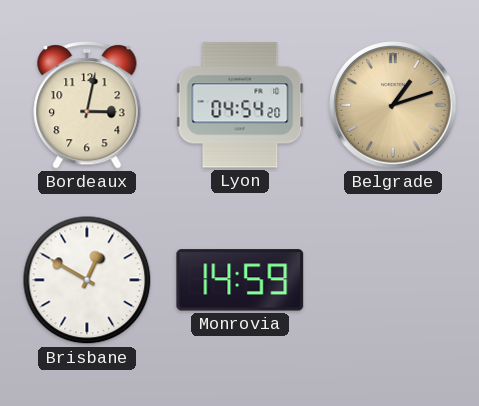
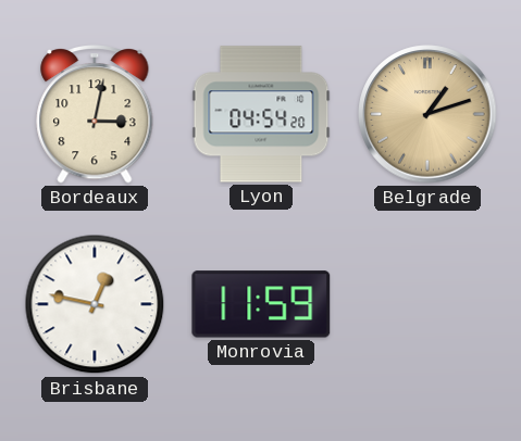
Brisbane: 12:50 -> 12:47 (95, 304)
Monrovia: 14:59 -> 11:59 (261, 304)
